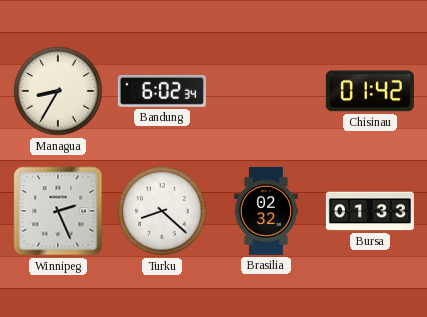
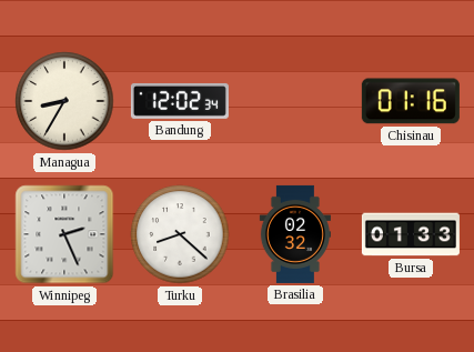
Bandung: 6:02 -> 12:02 (180, 101)
Chisinau: 01:42 -> 01:16 (411, 101)
